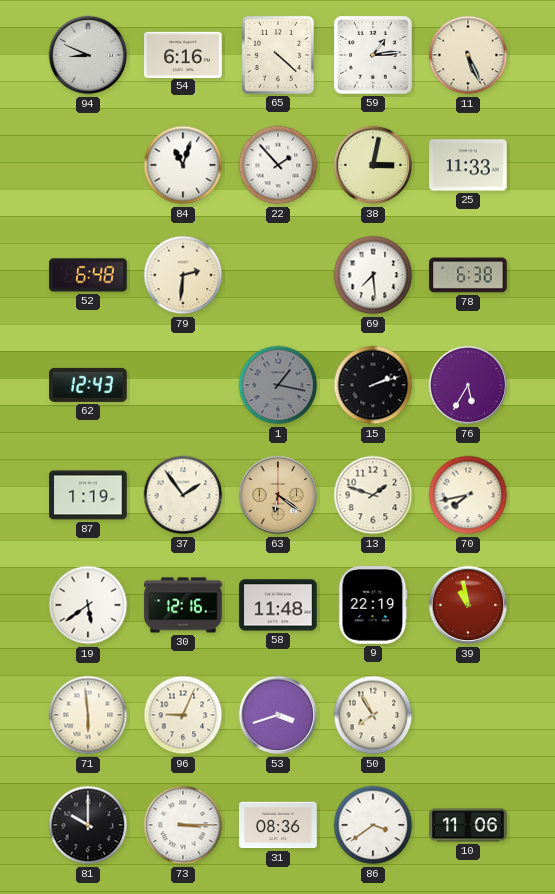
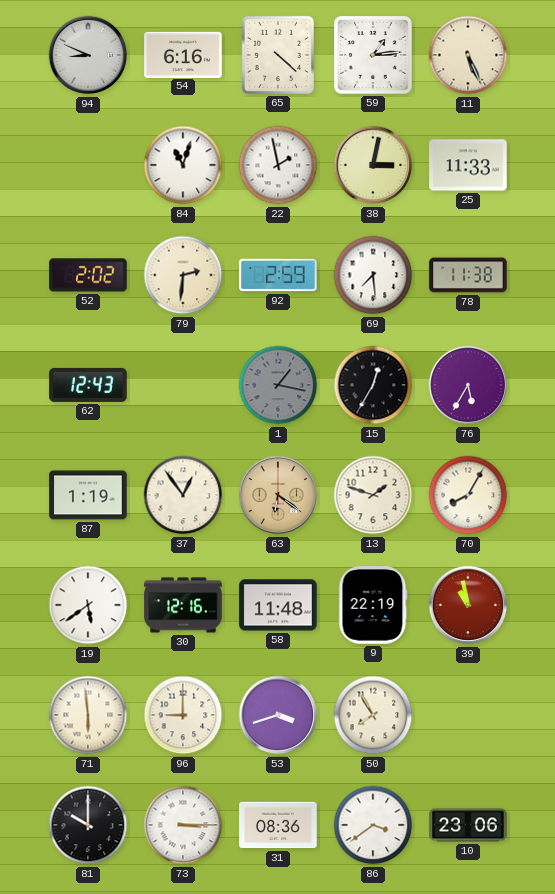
22: 1:53 -> 1:58 (278, 165)
52: 6:48 -> 2:02 (88, 275)
92: none -> 2:59 (278, 275)
78: 6:38 -> 11:38 (468, 275)
15: 2:12 -> 12:35 (373, 385)
37: 1:54 -> 12:54 (183, 495)
70: 7:43 -> 8:05 (468, 495)
96: 9:04 -> 9:00 (183, 715)
10: 11:06 -> 23:06 (468, 825)
